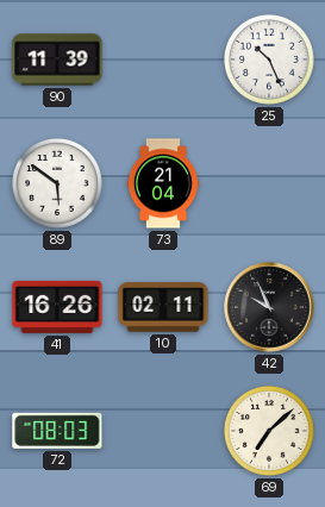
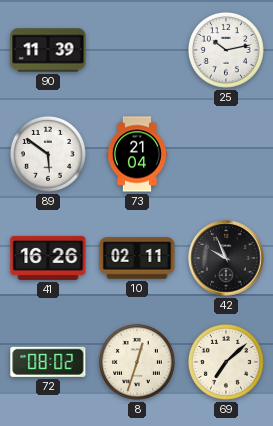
25: 10:26 -> 10:13 (226, 50)
72: 08:03 -> 08:02 (48, 362)
8: none -> 12:33 (137, 362)
